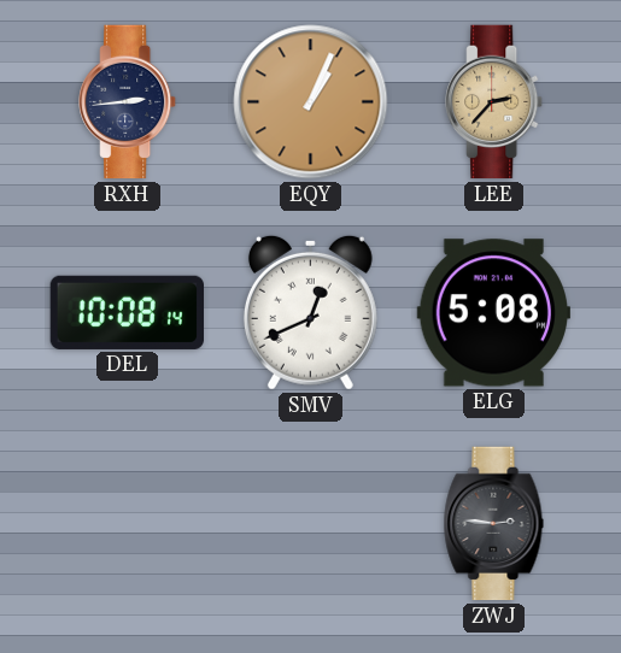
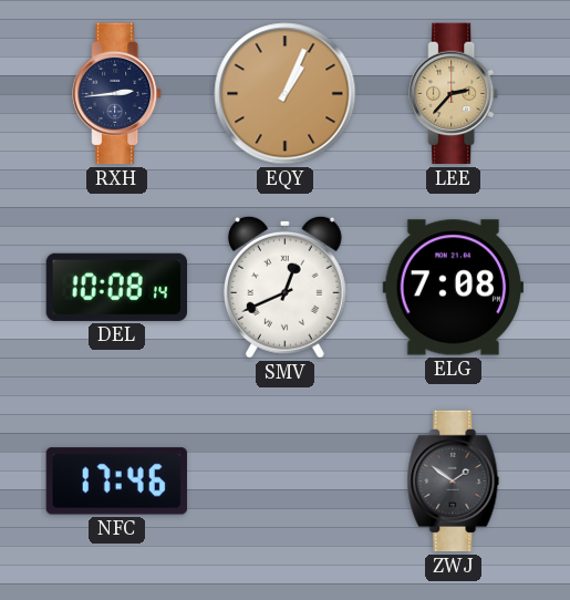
ELG: 5:08 -> 7:08 (453, 288)
NFC: none -> 17:46 (116, 482)
ZWJ: 2:46 -> 1:51 (454, 482)
